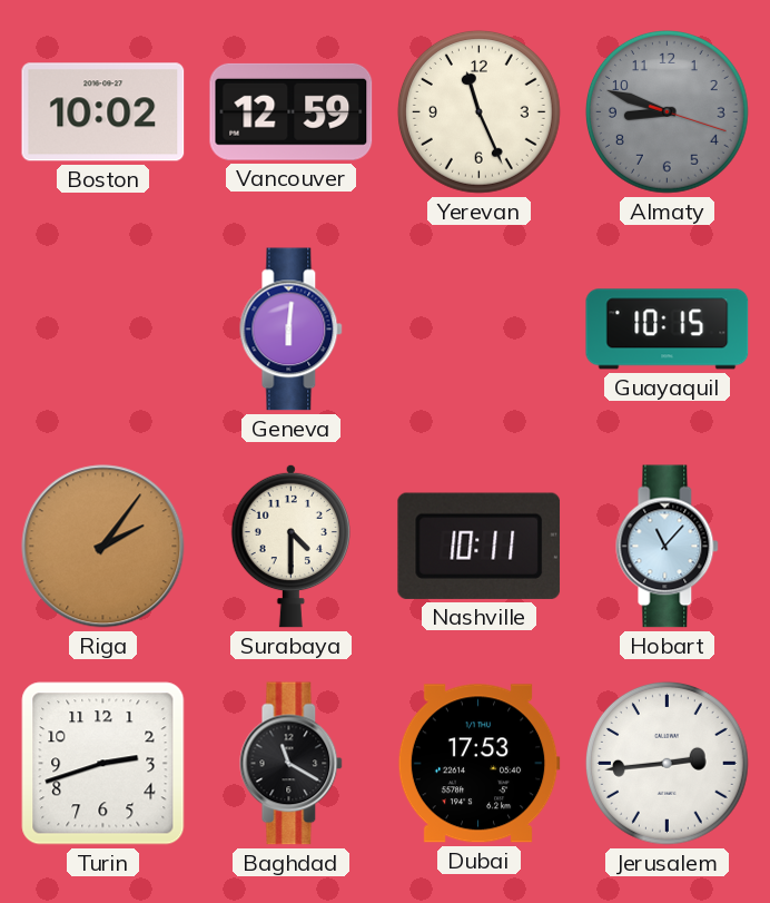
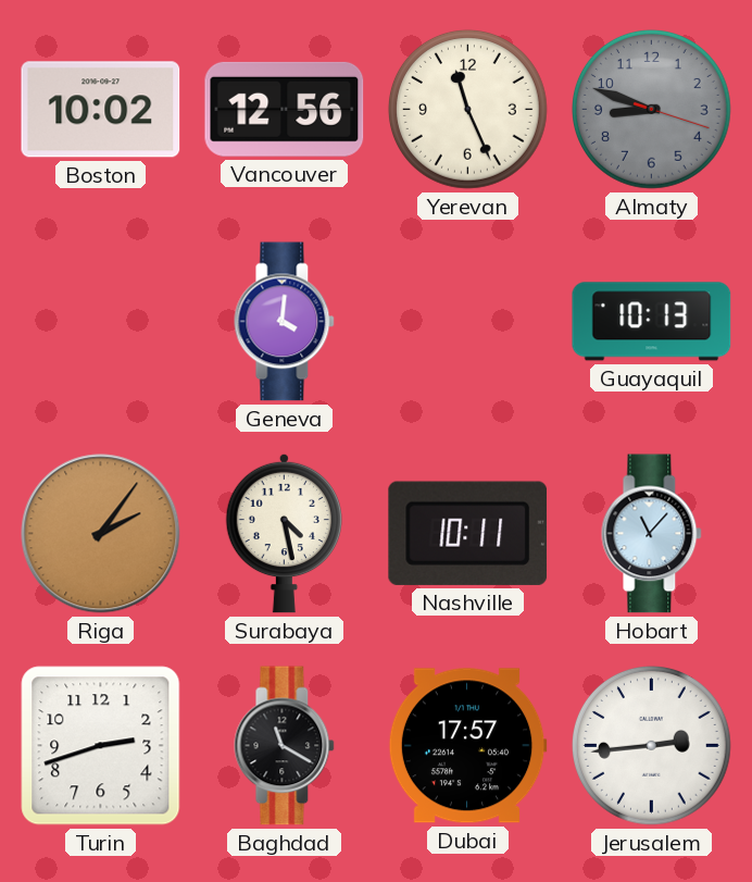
Vancouver: 12:59 -> 12:56 (285, 109)
Geneva: 6:01 -> 4:01 (285, 322)
Guayaquil: 10:15 -> 10:13 (652, 322)
Surabaya: 4:30 -> 4:28 (284, 533)
Dubai: 17:53 -> 17:57 (467, 746)
